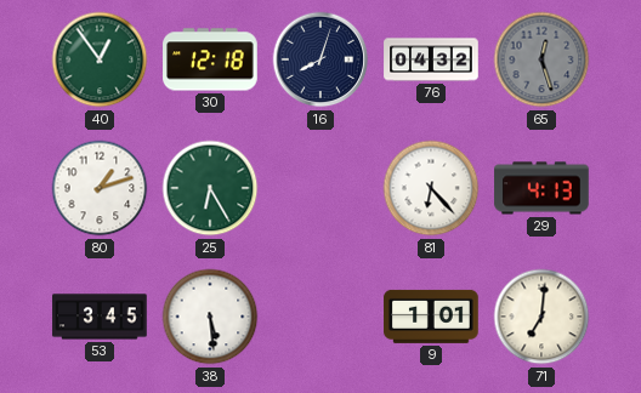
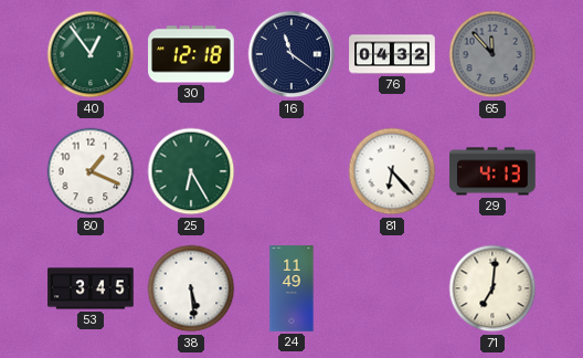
16: 8:03 -> 11:21 (291, 54)
65: 12:27 -> 11:53 (492, 54)
80: 1:12 -> 1:19 (91, 171)
24: none -> 11:49 (291, 288)
9: 1:01 -> none (431, 317)
